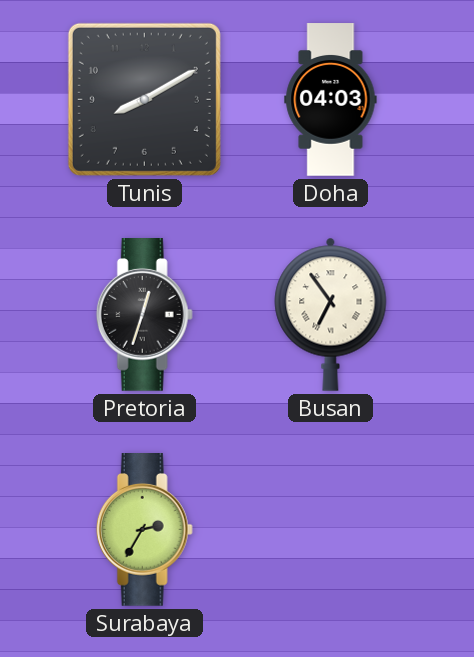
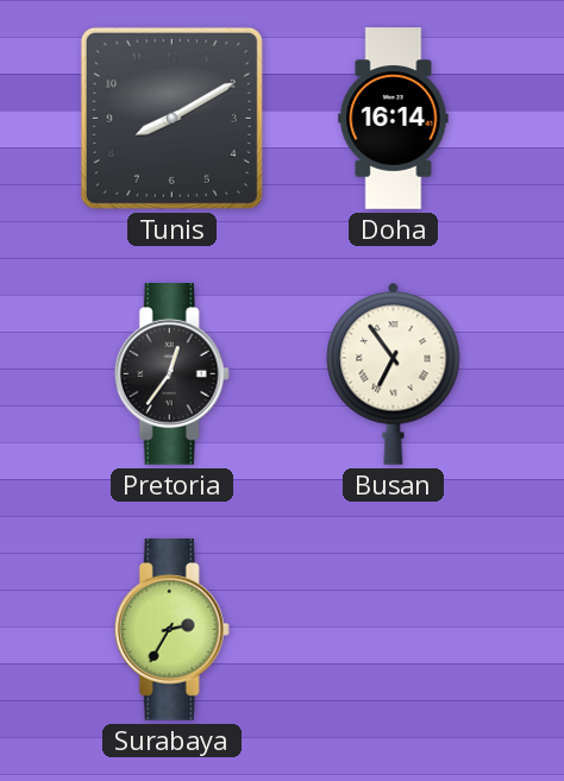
Doha: 04:03 -> 16:14 (394, 119)
Pretoria: 12:33 -> 12:36 (171, 374)
